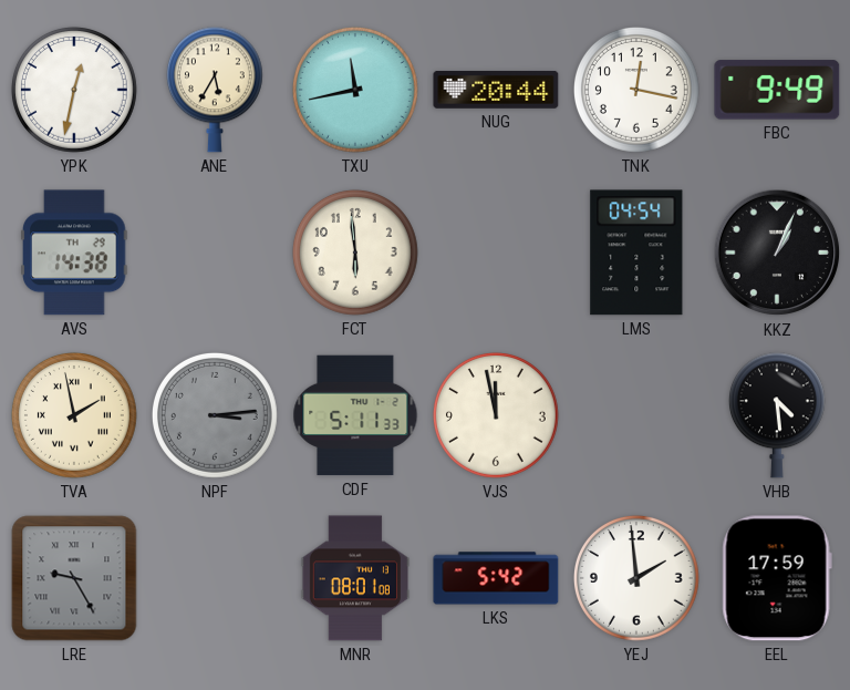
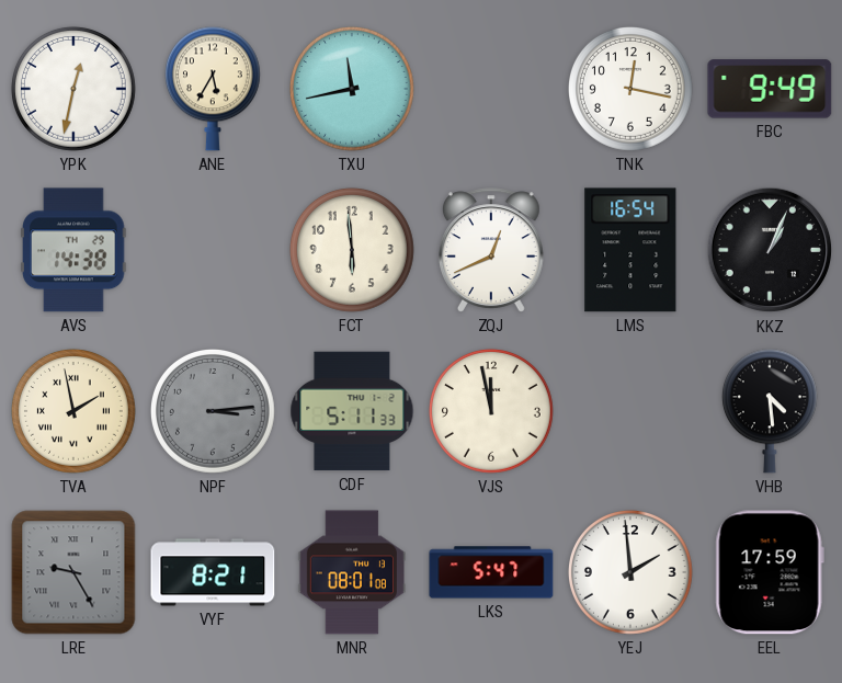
NUG: 20:44 -> none (496, 90)
ZQJ: none -> 12:41 (491, 250)
LMS: 04:54 -> 16:54 (630, 250)
VYF: none -> 8:21 (213, 572)
LKS: 5:42 -> 5:47 (491, 572)
